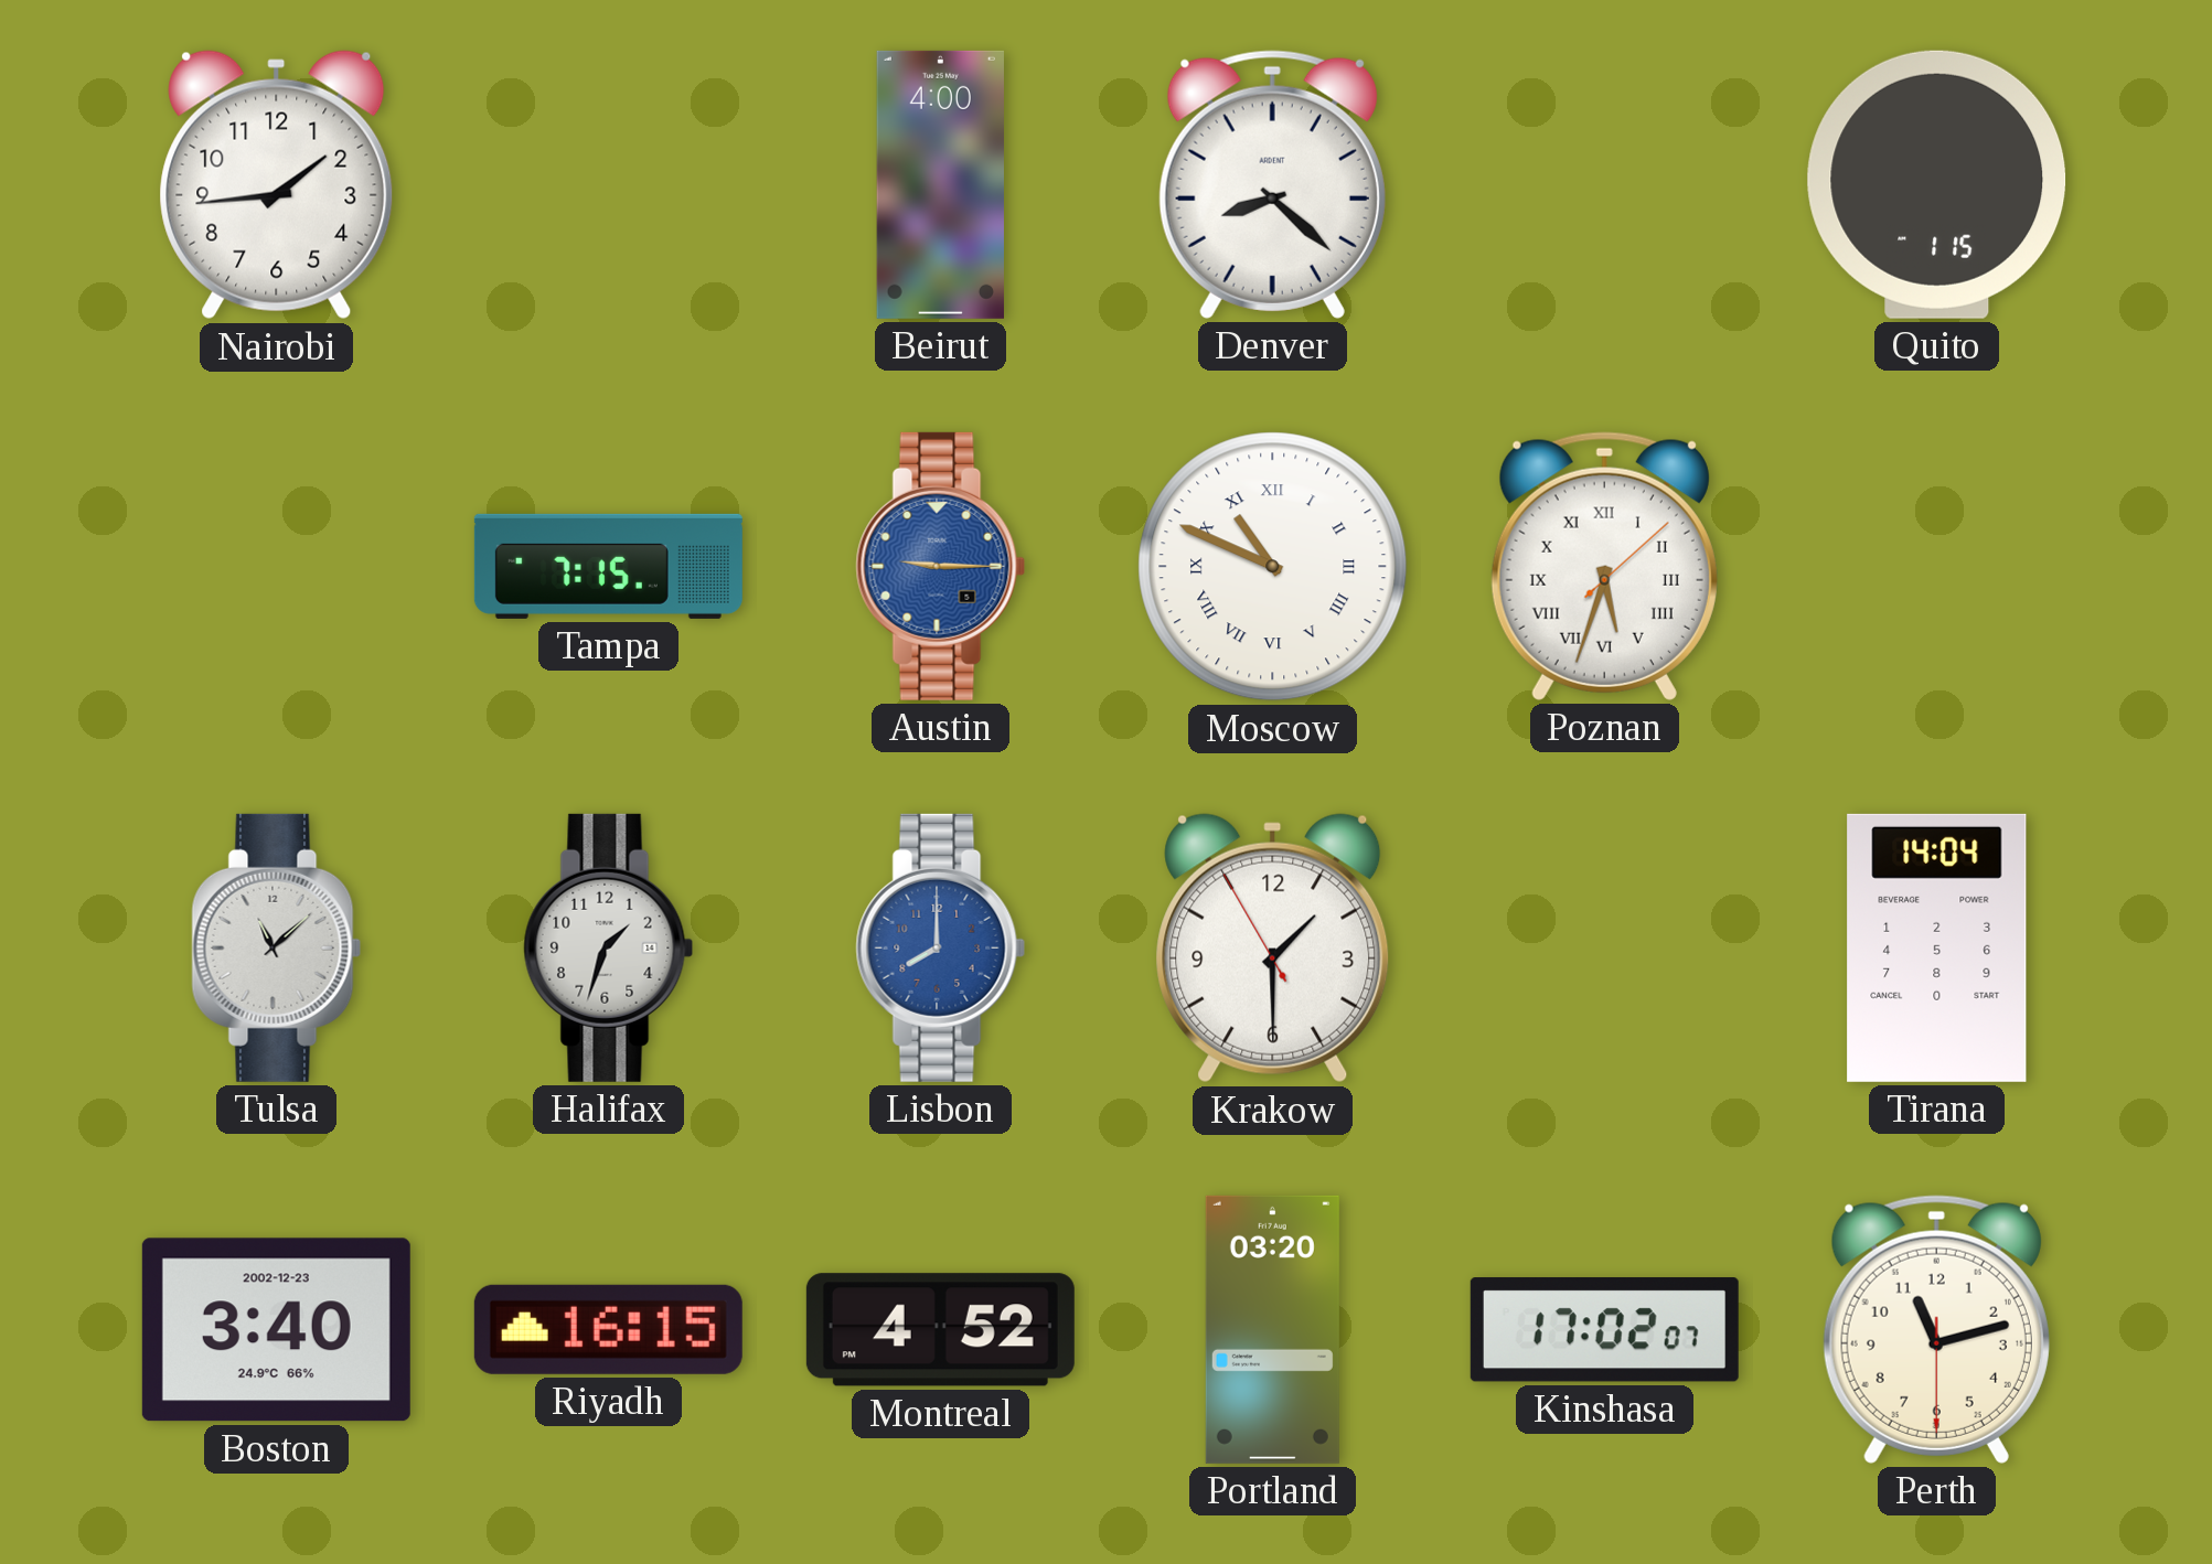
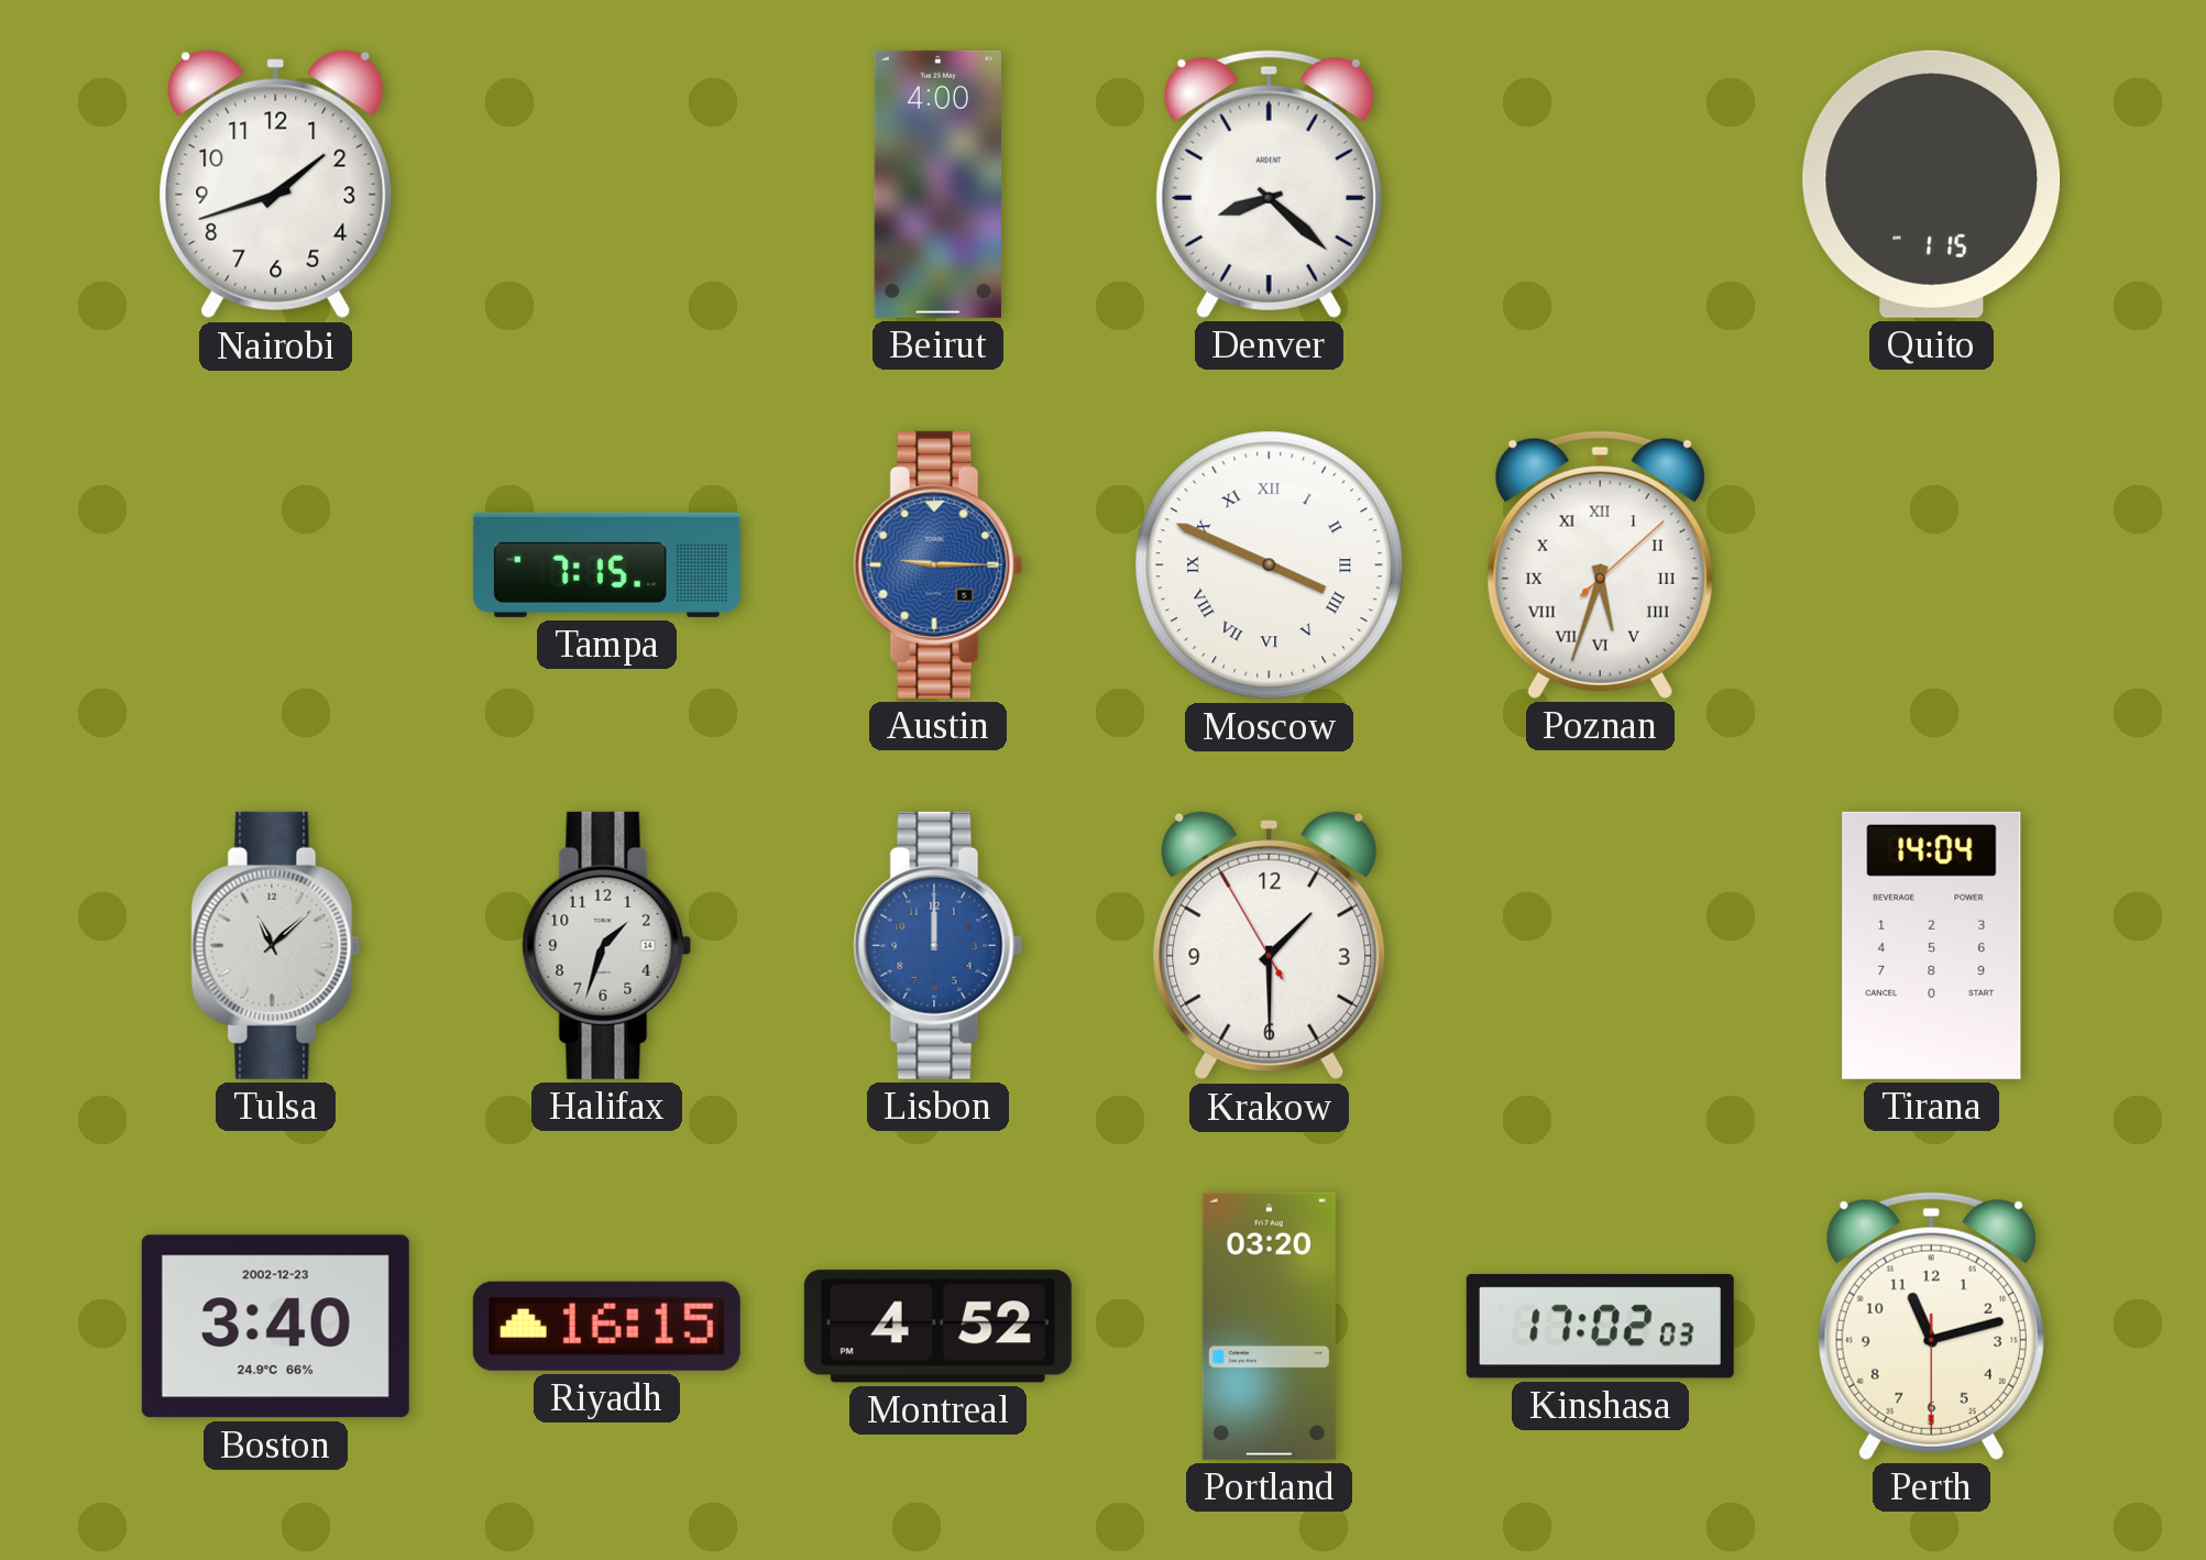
Nairobi: 1:44 -> 1:42 (276, 185)
Moscow: 10:49 -> 3:49 (1270, 565)
Lisbon: 8:00 -> 12:00 (939, 945)
Kinshasa: 17:02:07 -> 17:02:03 (1600, 1327)
